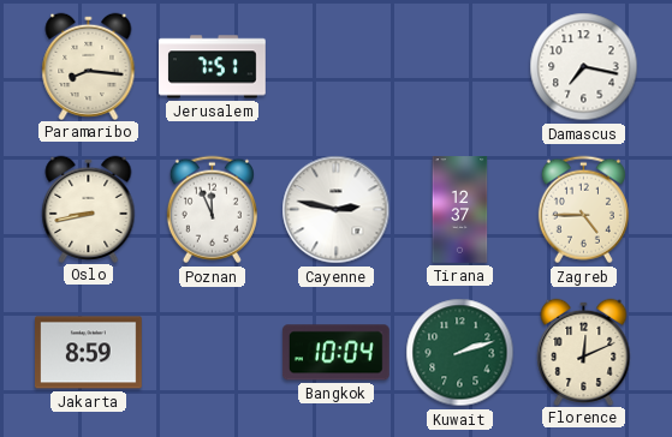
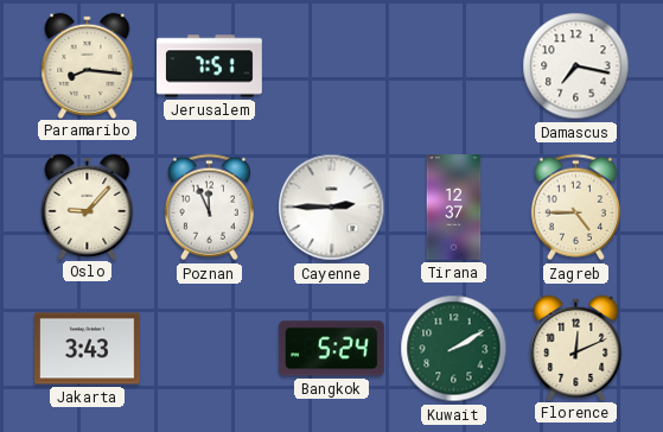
Oslo: 8:43 -> 9:07 (88, 207)
Cayenne: 2:47 -> 2:45 (332, 208)
Jakarta: 8:59 -> 3:43 (88, 349)
Bangkok: 10:04 -> 5:24 (331, 349)
Kuwait: 2:12 -> 2:10 (454, 349)
